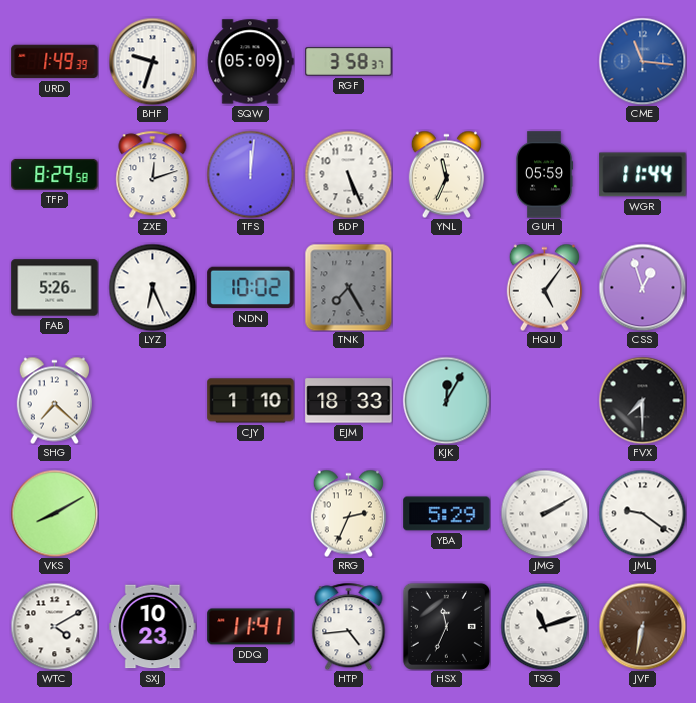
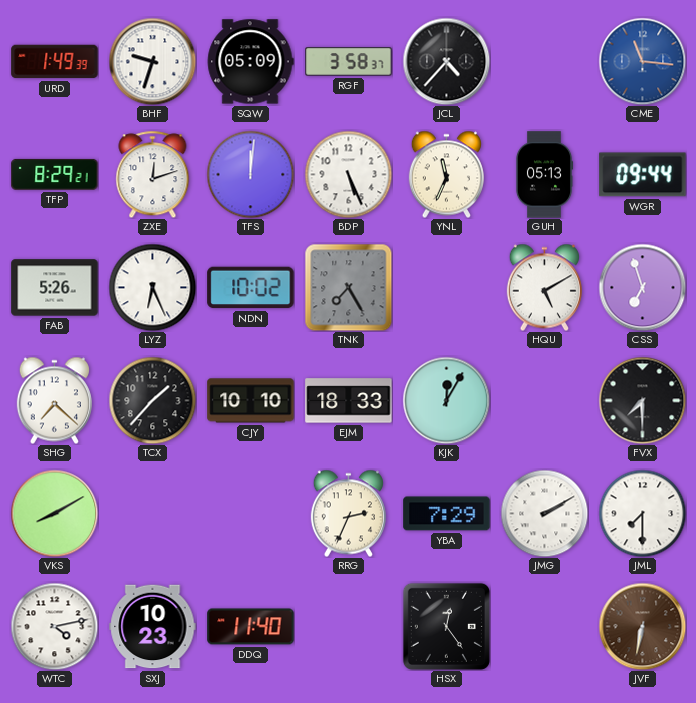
JCL: none -> 4:37 (446, 61)
TFP: 8:29:58 -> 8:29:21 (55, 174)
GUH: 05:59 -> 05:13 (544, 175)
WGR: 11:44 -> 09:44 (643, 175)
HQU: 5:06 -> 5:10 (544, 287)
CSS: 12:57 -> 6:57 (642, 287)
TCX: none -> 1:37 (152, 400)
CJY: 1:10 -> 10:10 (251, 401)
YBA: 5:29 -> 7:29 (447, 514)
JML: 9:21 -> 7:30 (642, 513)
WTC: 4:10 -> 4:13 (54, 626)
DDQ: 11:41 -> 11:40 (251, 627)
HTP: 4:44 -> none (349, 626)
HSX: 11:34 -> 12:24 (446, 626)
TSG: 11:12 -> none (544, 626)
